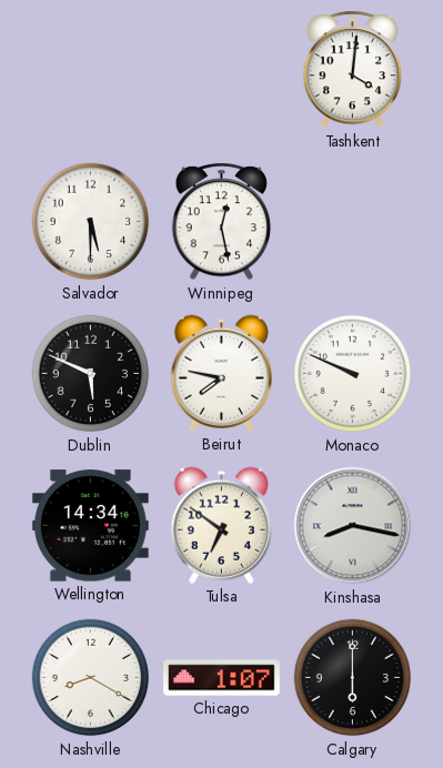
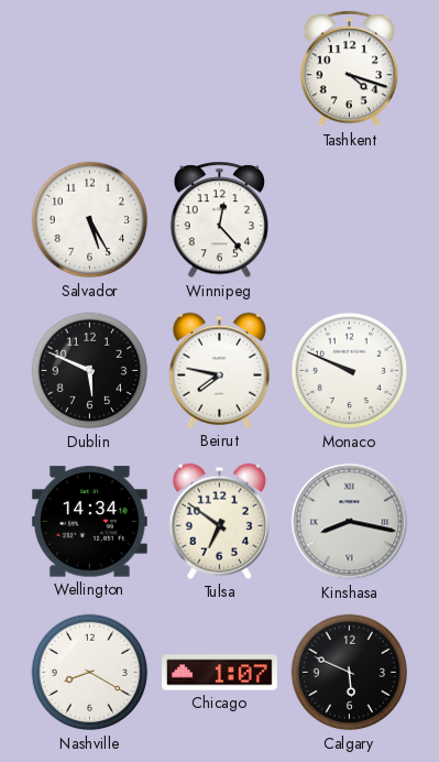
Tashkent: 4:01 -> 4:18 (350, 69)
Salvador: 5:30 -> 5:25 (90, 220)
Winnipeg: 12:28 -> 12:23 (220, 220)
Calgary: 6:00 -> 5:49 (350, 673)
